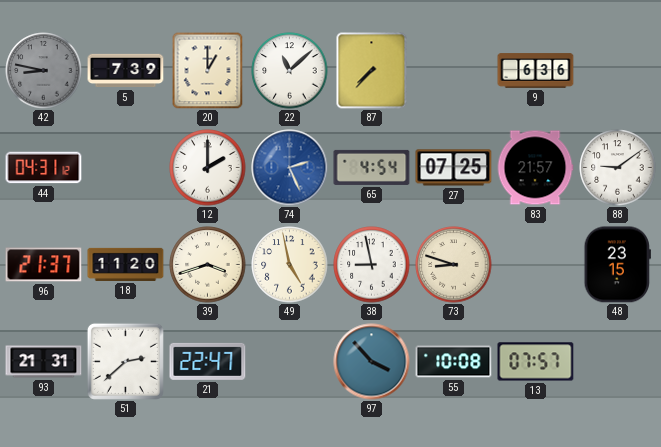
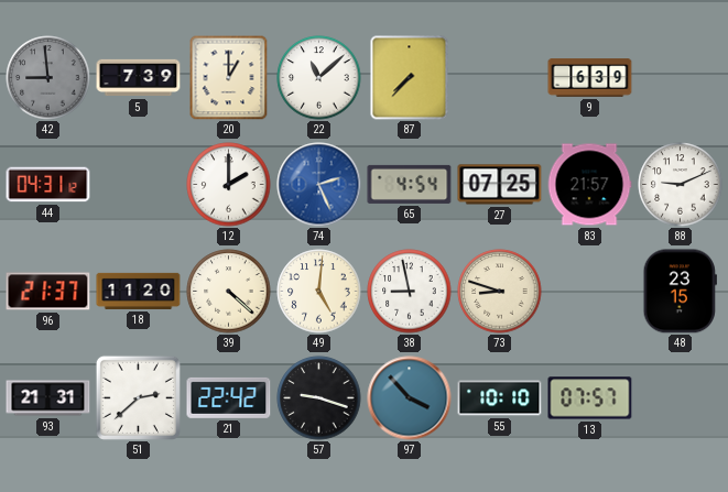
42: 8:47 -> 8:59 (48, 78)
9: 6:36 -> 6:39 (590, 78)
88: 9:09 -> 9:11 (681, 185)
39: 3:42 -> 4:22 (229, 292)
49: 4:58 -> 5:01 (319, 292)
21: 22:47 -> 22:42 (229, 397)
57: none -> 9:18 (319, 398)
55: 10:08 -> 10:10 (500, 398)
